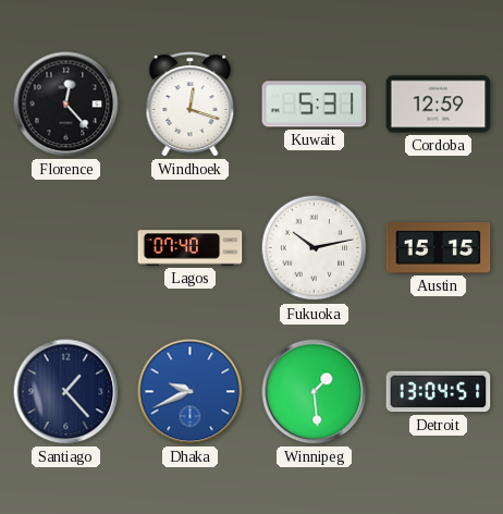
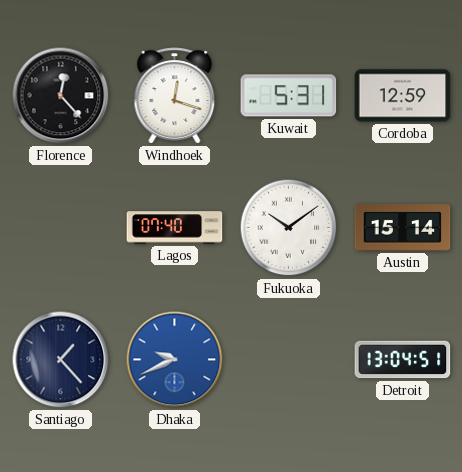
Fukuoka: 10:13 -> 10:09 (289, 228)
Austin: 15:15 -> 15:14 (403, 228)
Winnipeg: 1:29 -> none (315, 392)
